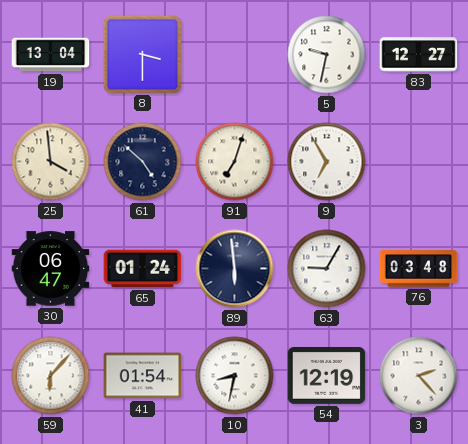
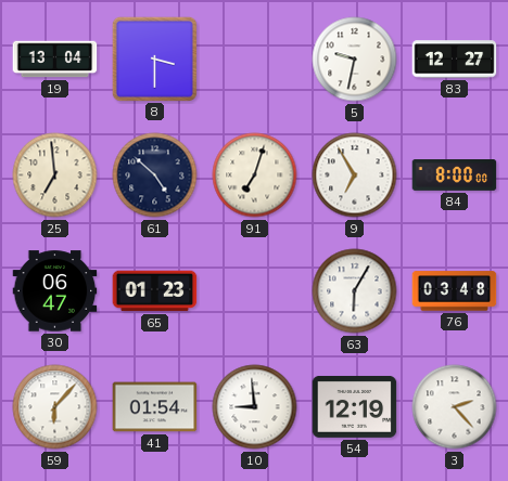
25: 3:59 -> 6:59 (55, 175)
84: none -> 8:00 (455, 175)
65: 01:24 -> 01:23 (155, 291)
89: 5:59 -> none (235, 269)
63: 9:05 -> 6:05 (355, 291)
10: 8:32 -> 8:59 (255, 407)
